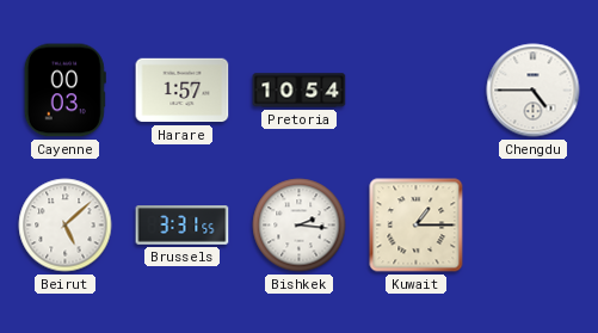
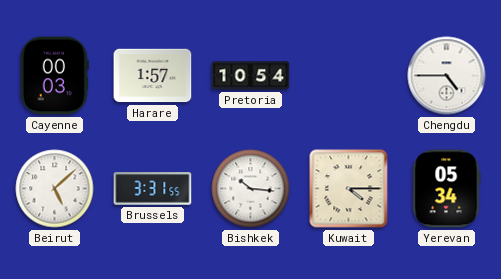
Bishkek: 2:16 -> 10:16 (251, 189)
Kuwait: 1:15 -> 4:15 (349, 189)
Yerevan: none -> 05:34 (446, 189)
